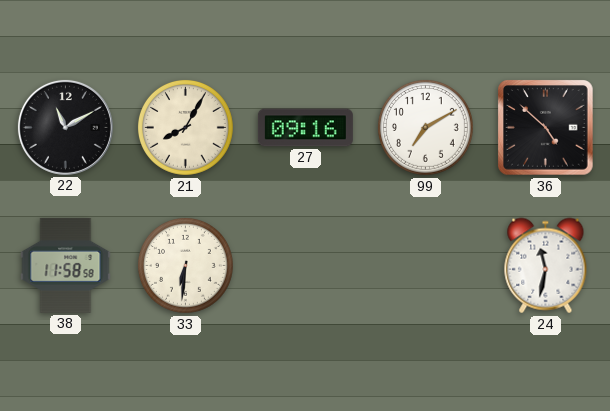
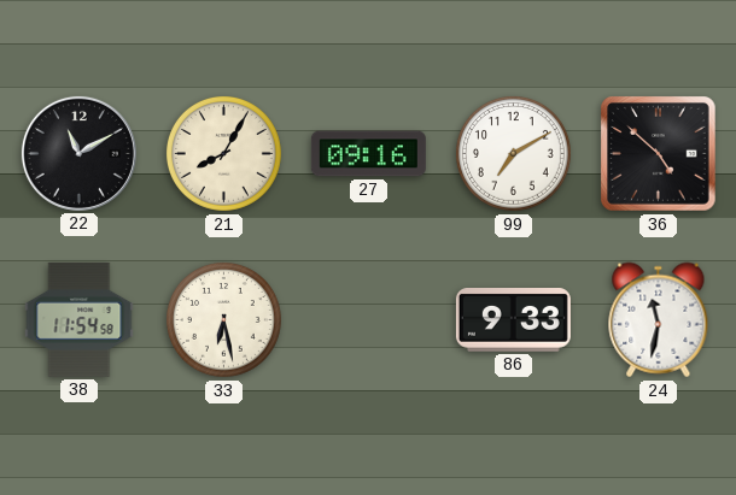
38: 11:58 -> 11:54 (80, 319)
33: 6:31 -> 6:28 (223, 319)
86: none -> 9:33 (513, 320)
